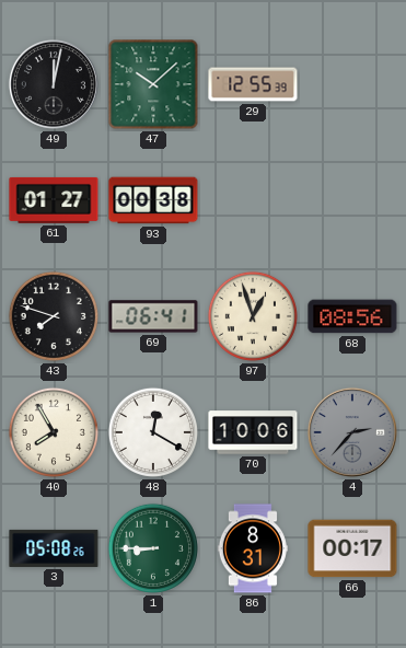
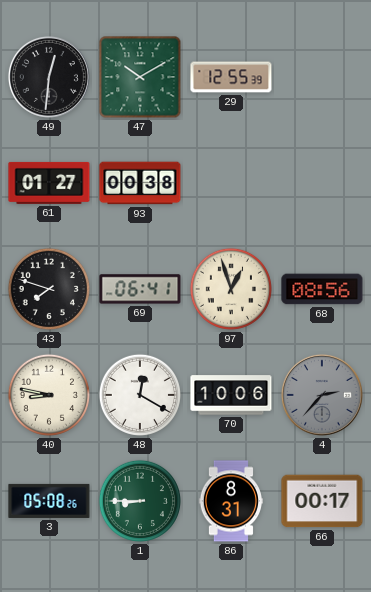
49: 12:02 -> 12:31 (49, 77)
47: 10:08 -> 10:10 (140, 77)
40: 7:55 -> 8:47 (49, 395)
